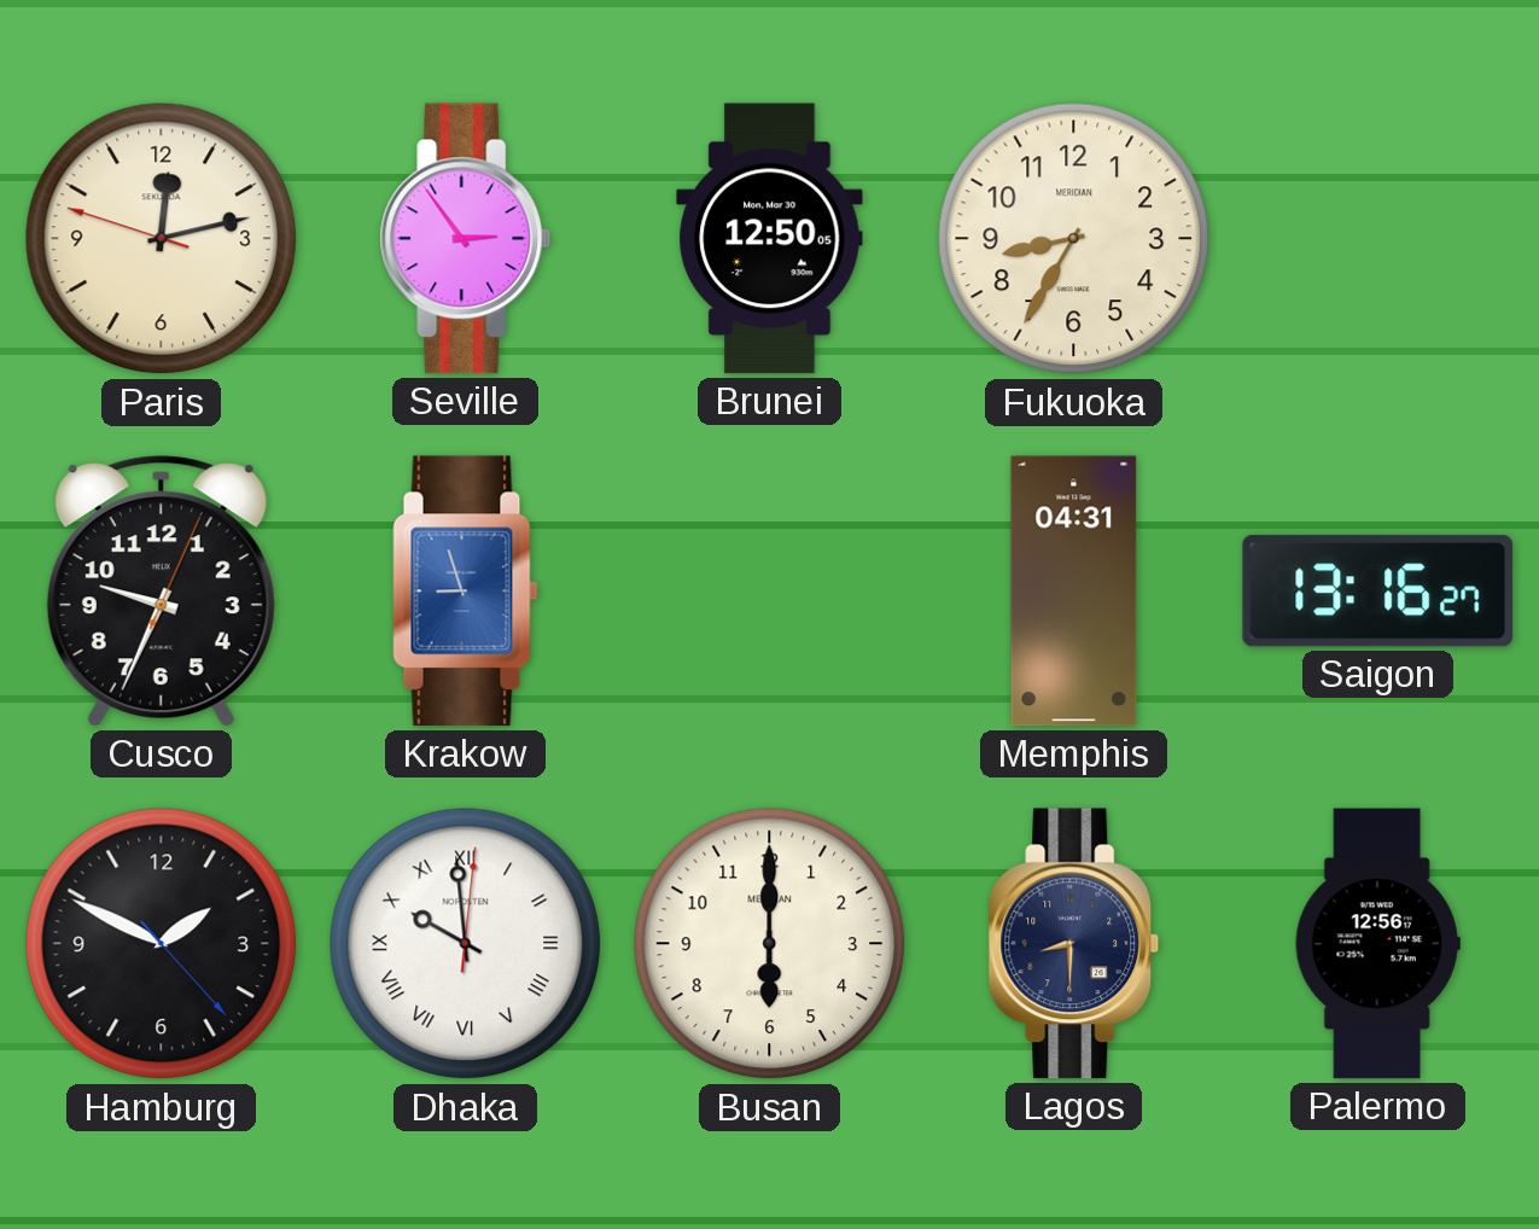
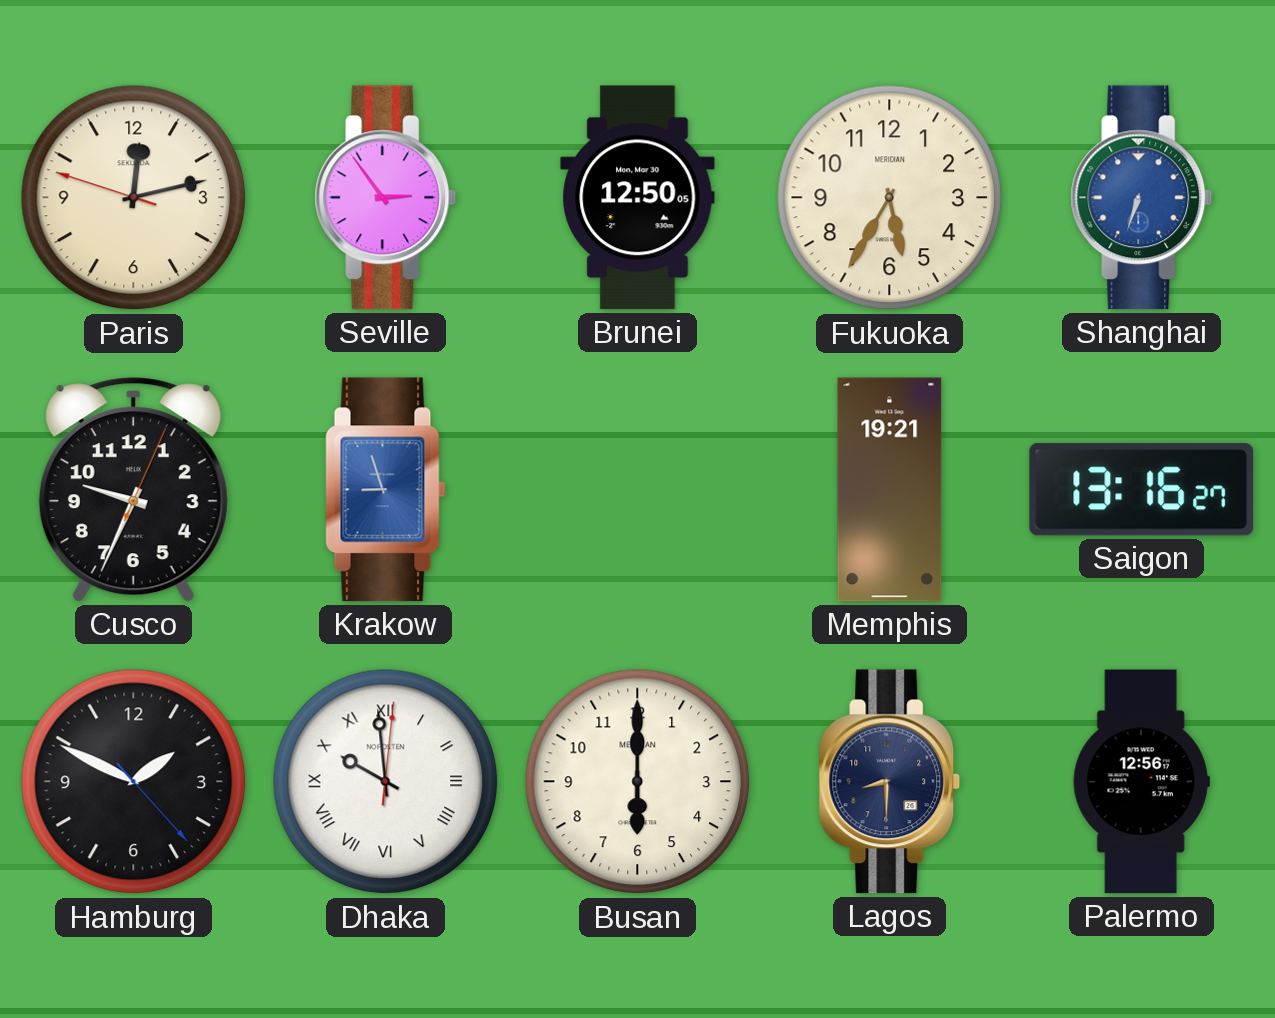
Fukuoka: 8:35 -> 5:35 (890, 198)
Shanghai: none -> 6:33 (1142, 198)
Memphis: 04:31 -> 19:21 (890, 490)
